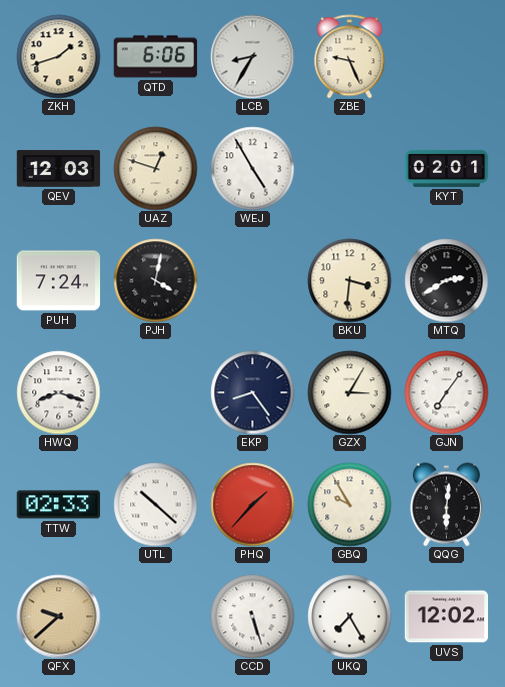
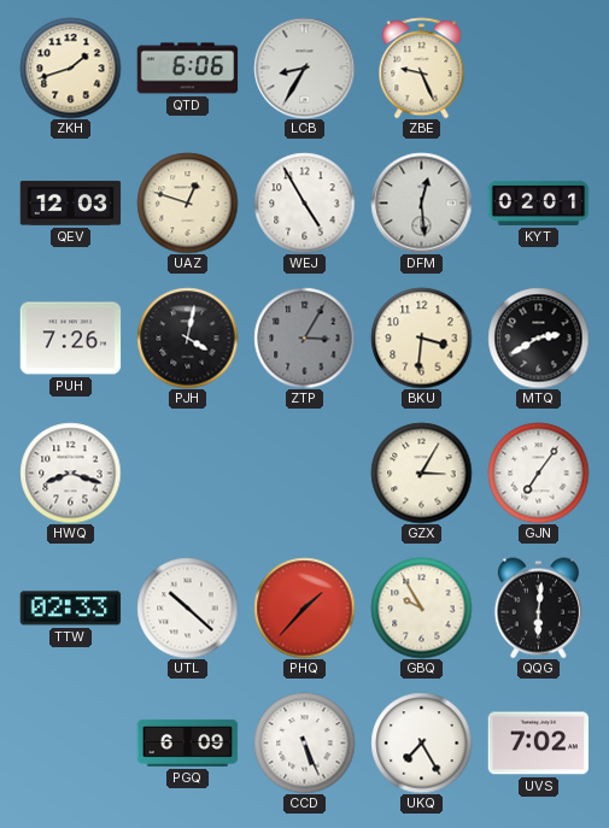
DFM: none -> 12:29 (421, 202)
PUH: 7:24 -> 7:26 (70, 339)
ZTP: none -> 3:05 (304, 337)
EKP: 8:24 -> none (252, 392)
QFX: 9:38 -> none (58, 616)
PGQ: none -> 6:09 (187, 742)
CCD: 5:27 -> 5:26 (304, 742)
UVS: 12:02 -> 7:02 (538, 744)
